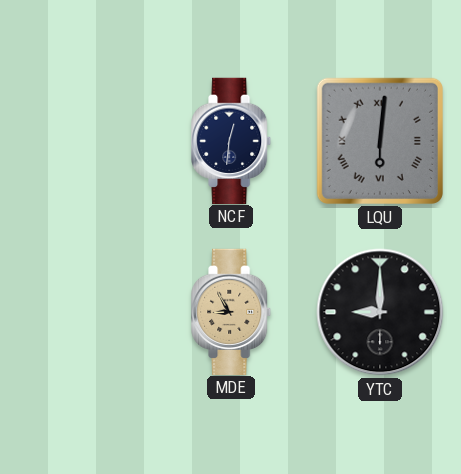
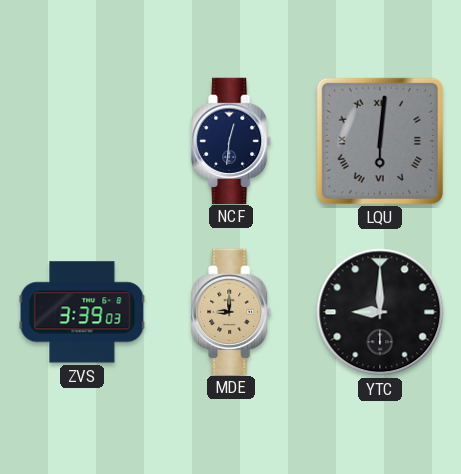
ZVS: none -> 3:39 (82, 312)
MDE: 8:55 -> 9:00 (232, 311)
